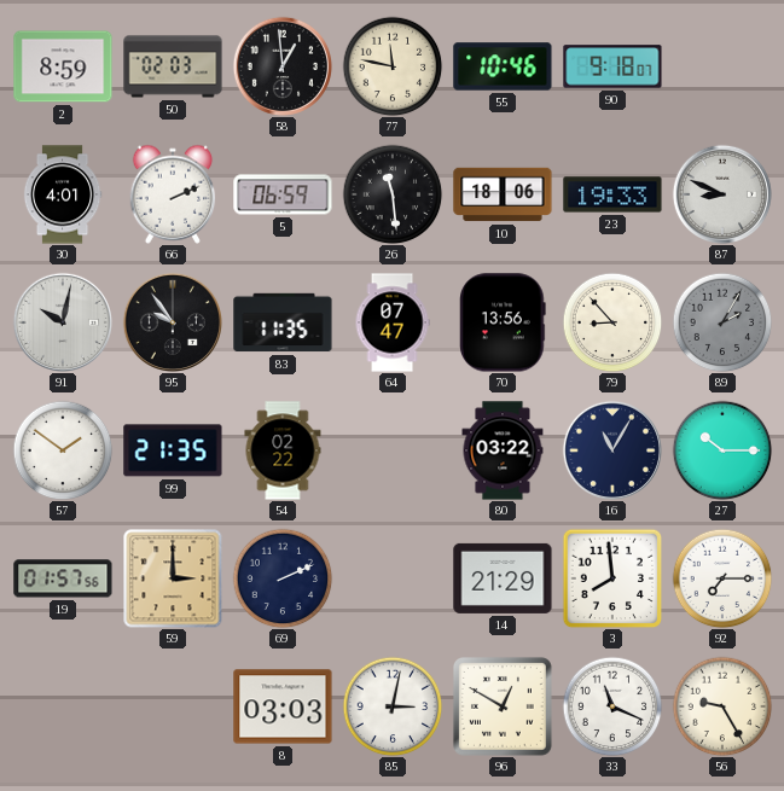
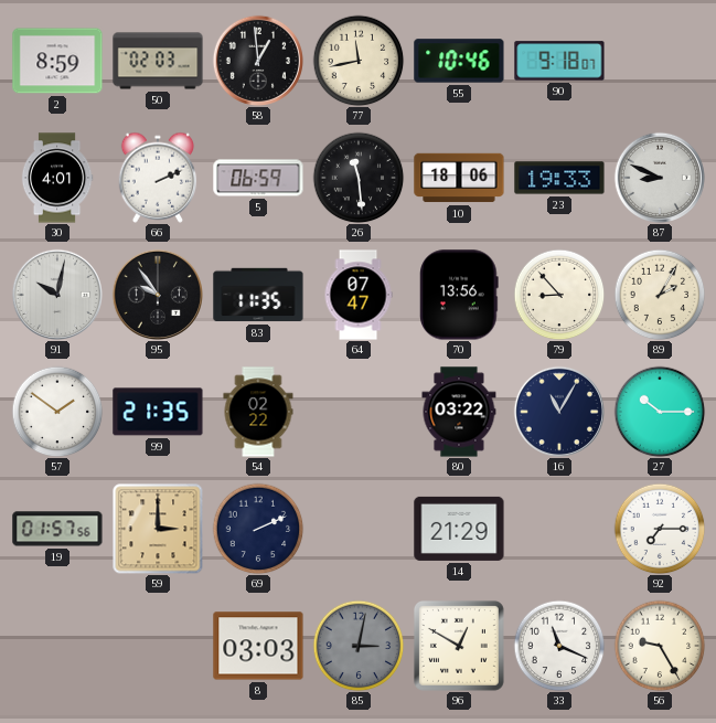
77: 11:47 -> 11:43 (359, 61)
89 dial: grey -> cream (660, 295)
3: 7:59 -> none (612, 578)
85 dial: white -> grey (359, 646)
